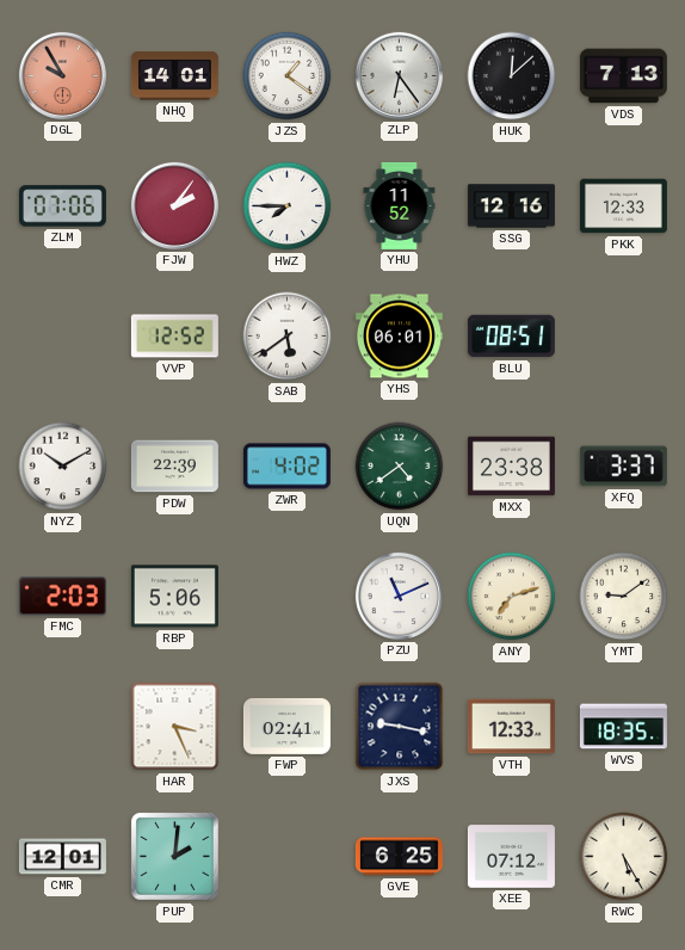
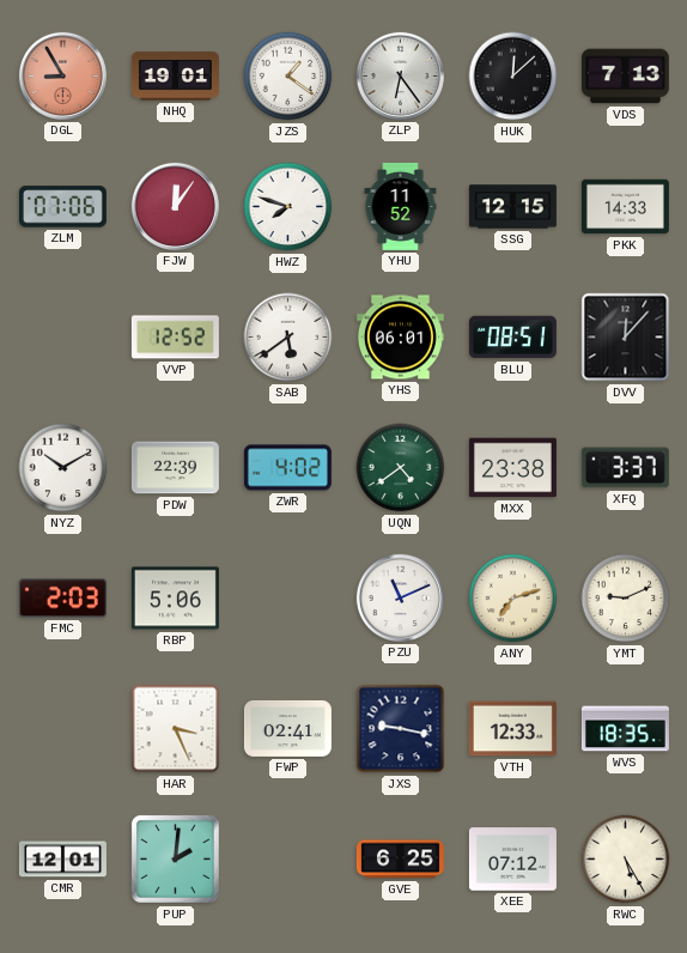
DGL: 9:55 -> 8:55 (62, 75)
NHQ: 14:01 -> 19:01 (175, 77)
FJW: 2:06 -> 12:06 (175, 206)
HWZ: 7:45 -> 7:48 (288, 207)
SSG: 12:16 -> 12:15 (512, 207)
PKK: 12:33 -> 14:33 (625, 207)
DVV: none -> 12:07 (626, 338)
YMT: 9:09 -> 9:11 (626, 599)
